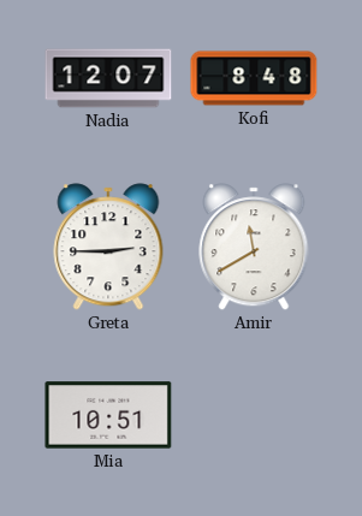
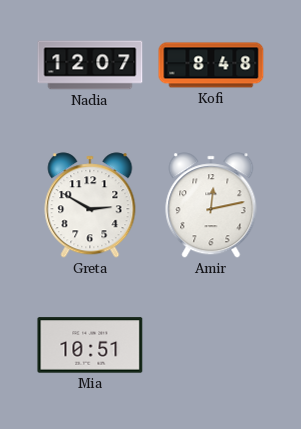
Greta: 2:45 -> 2:50 (90, 205)
Amir: 11:40 -> 12:13 (211, 205)
